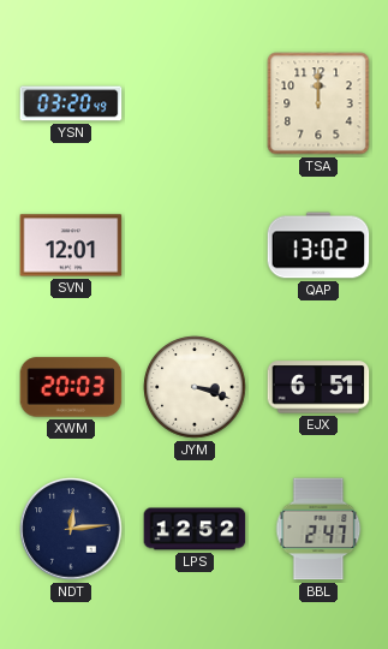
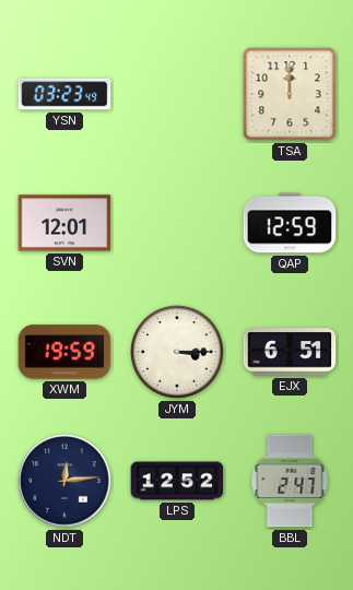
YSN: 03:20 -> 03:23 (64, 94)
QAP: 13:02 -> 12:59 (290, 223)
XWM: 20:03 -> 19:59 (64, 352)
JYM: 3:18 -> 3:15 (177, 352)
